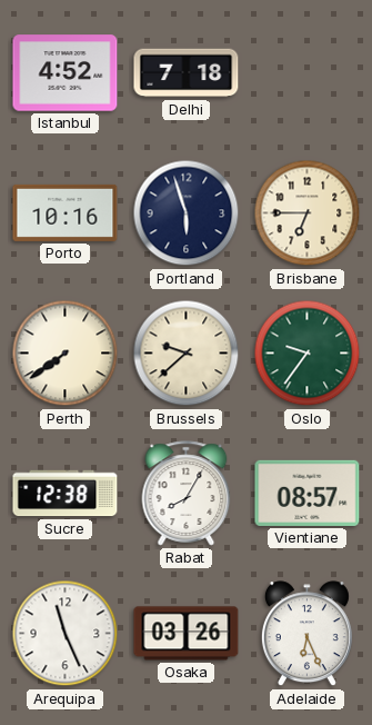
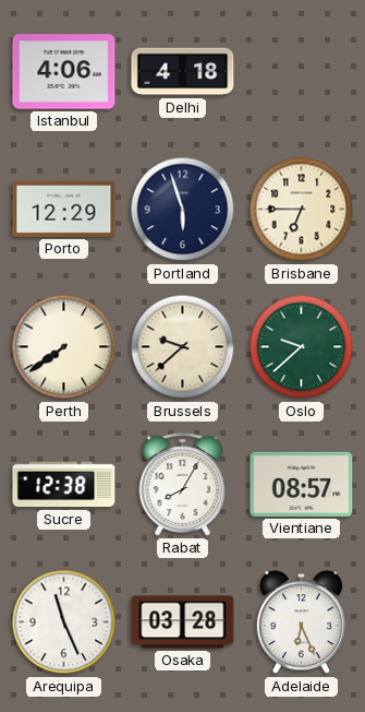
Istanbul: 4:52 -> 4:06 (64, 72)
Delhi: 7:18 -> 4:18 (183, 72)
Porto: 10:16 -> 12:29 (64, 209)
Oslo: 9:36 -> 9:38 (302, 347)
Osaka: 03:26 -> 03:28 (183, 622)
